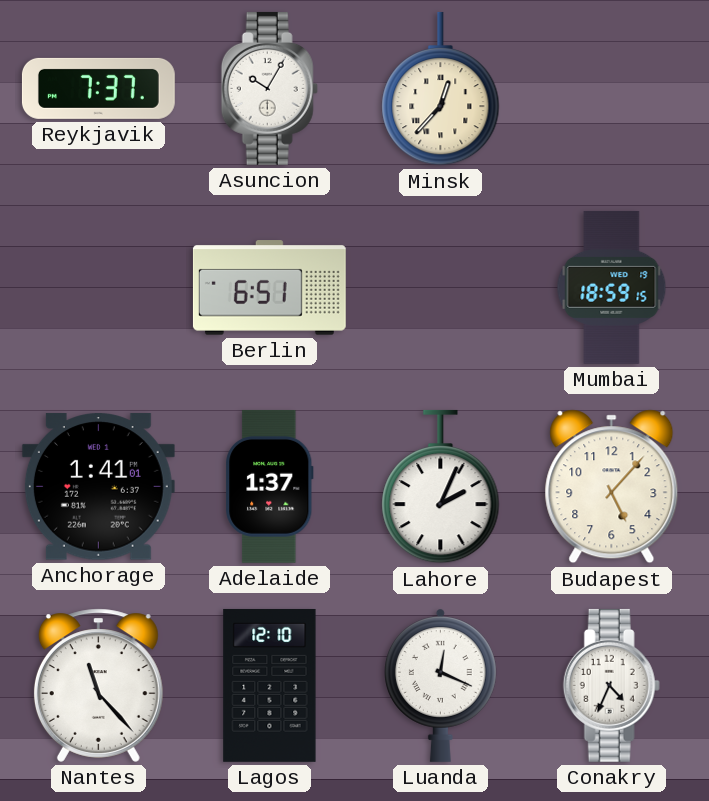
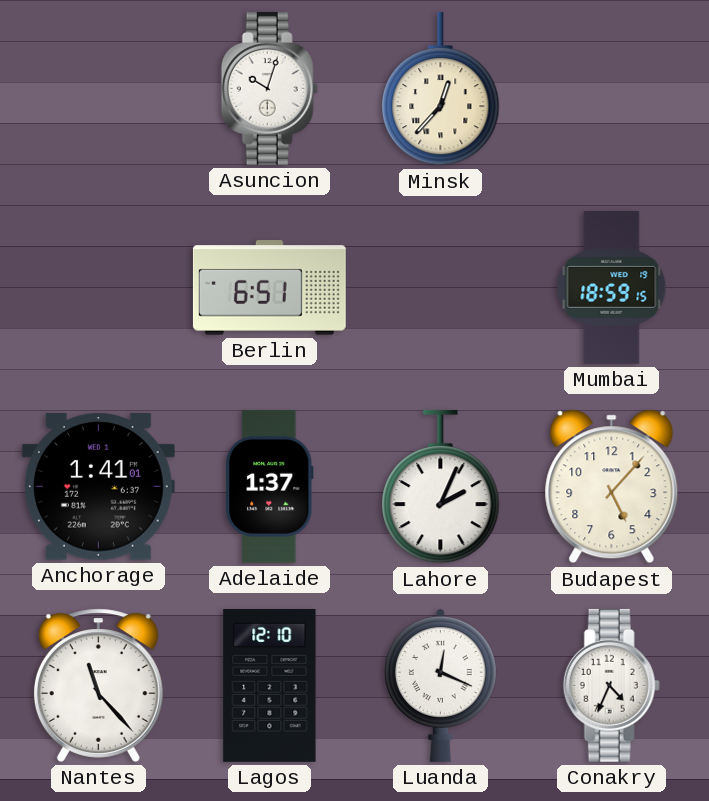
Reykjavik: 7:37 -> none (98, 88)
Asuncion: 10:05 -> 10:03 (269, 88)
